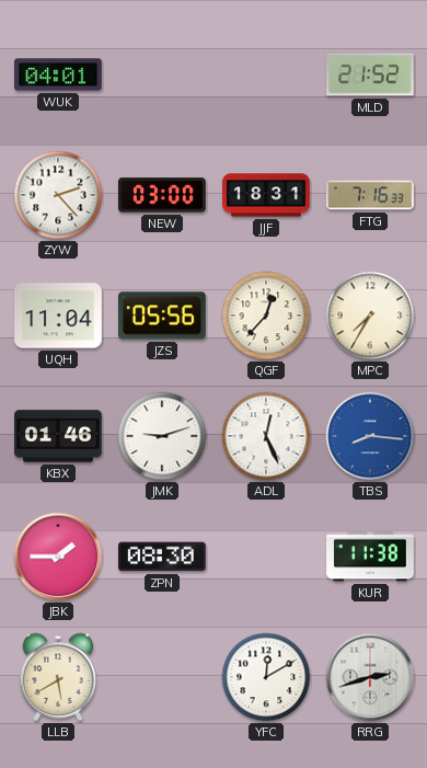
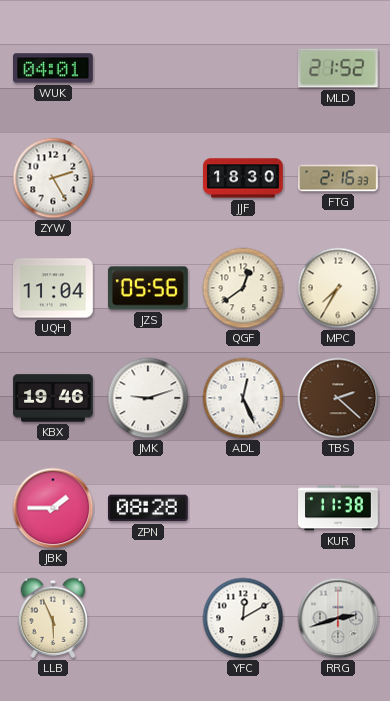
ZYW: 2:23 -> 2:25 (53, 178)
NEW: 03:00 -> none (163, 195)
JJF: 18:31 -> 18:30 (243, 178)
FTG: 7:16 -> 2:16 (339, 178)
QGF: 12:37 -> 12:39 (243, 288)
KBX: 01:46 -> 19:46 (53, 398)
TBS: 8:16 -> 2:22 (338, 398)
TBS dial: blue -> brown (338, 398)
ZPN: 08:30 -> 08:28 (149, 508)
LLB: 5:40 -> 5:56 (53, 618)
